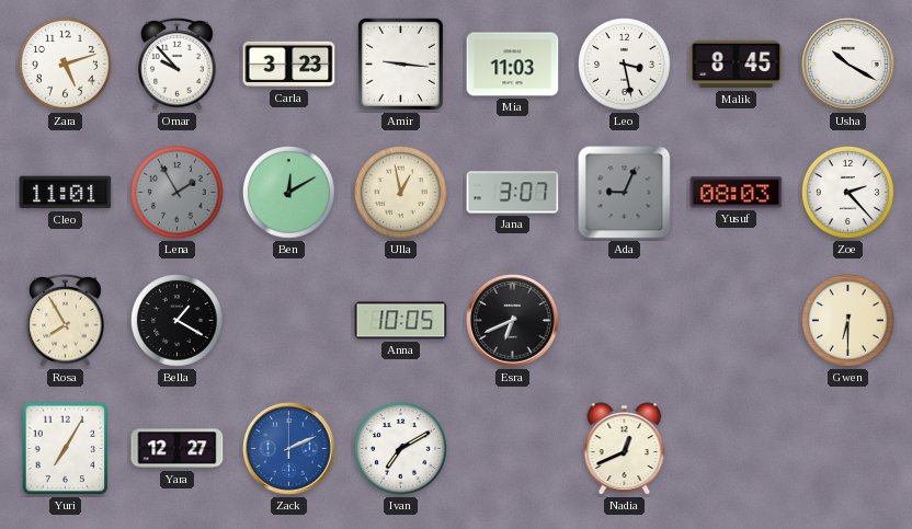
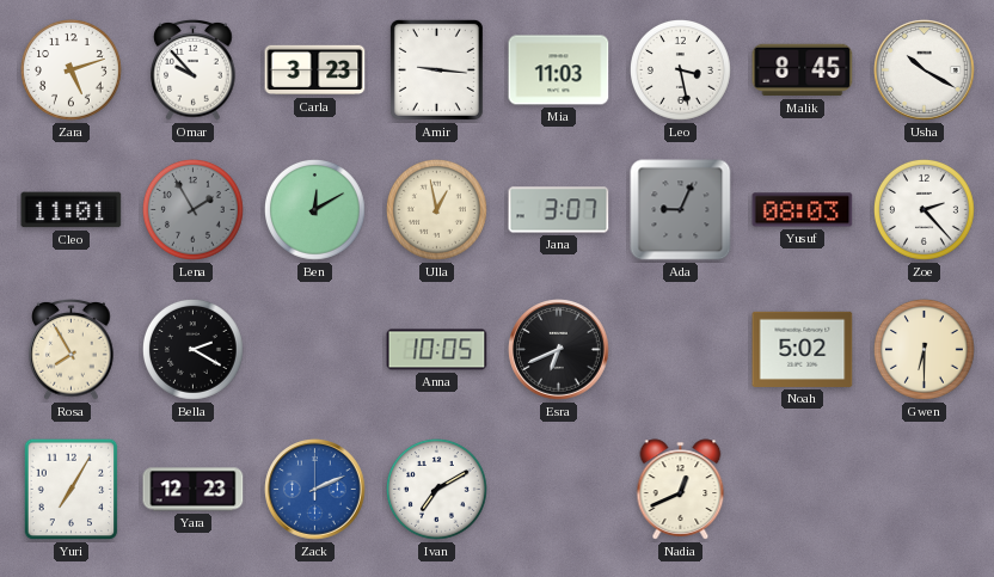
Bella: 1:20 -> 2:20 (194, 350)
Noah: none -> 5:02 (803, 349)
Yara: 12:27 -> 12:23 (194, 490)
